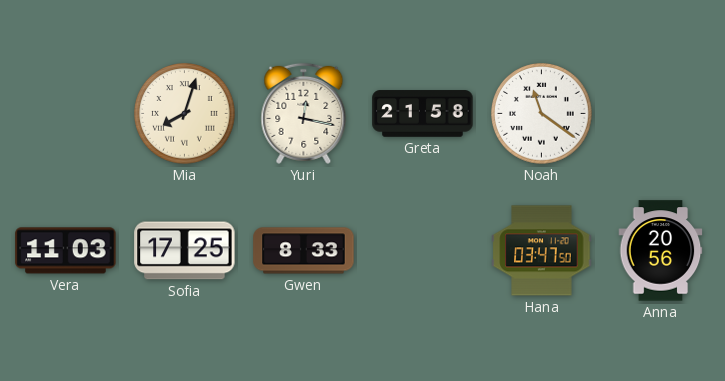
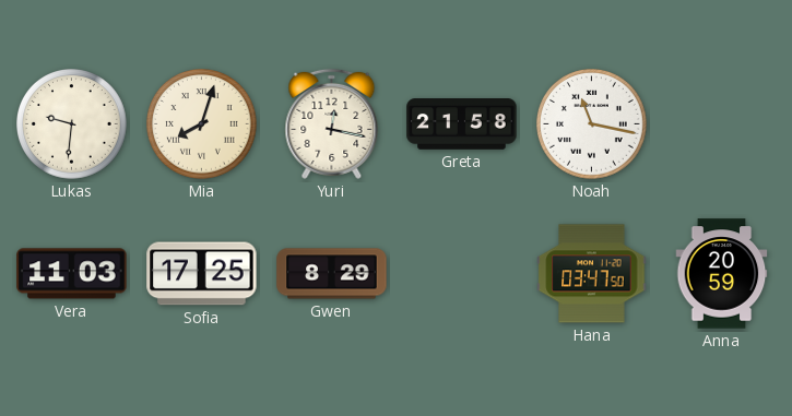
Lukas: none -> 9:31 (72, 124)
Noah: 11:21 -> 11:17 (592, 124)
Gwen: 8:33 -> 8:29 (332, 274)
Anna: 20:56 -> 20:59 (722, 274)
